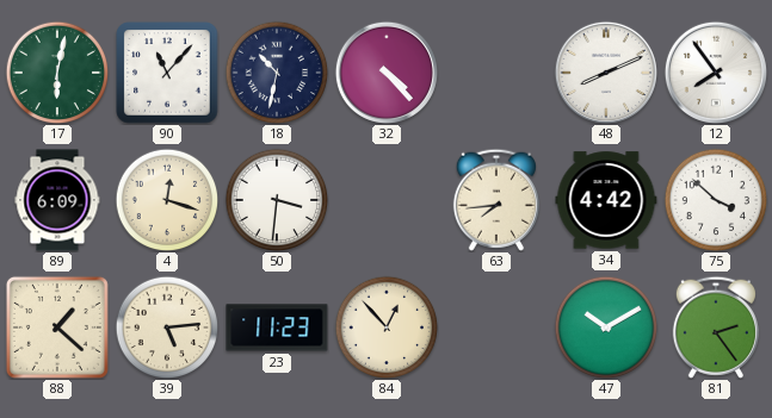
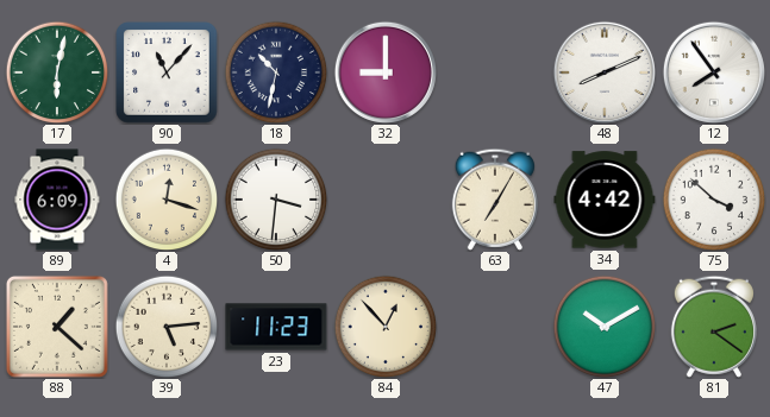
32: 4:23 -> 9:00 (384, 71)
63: 7:44 -> 7:05 (495, 200)
81: 2:24 -> 2:21 (714, 327)
